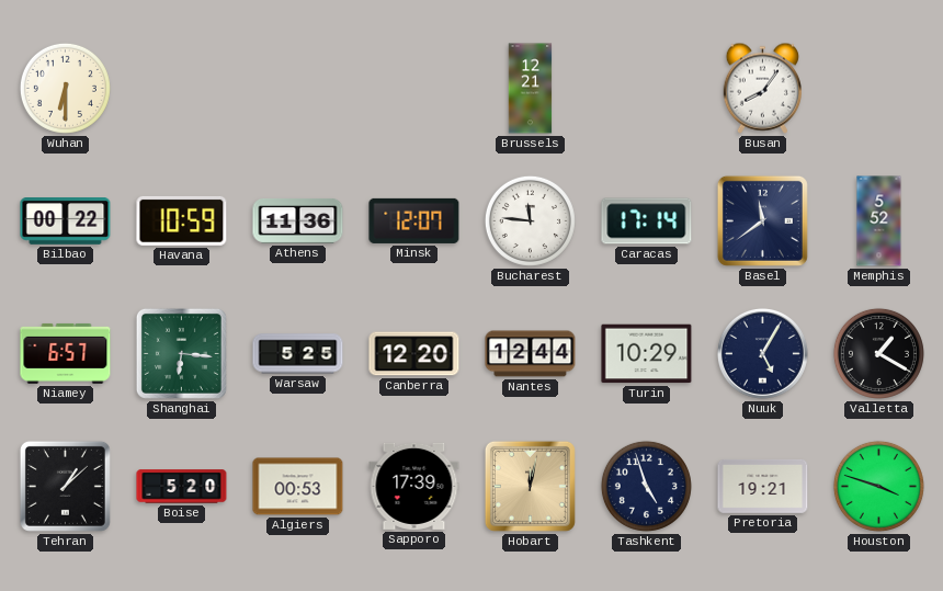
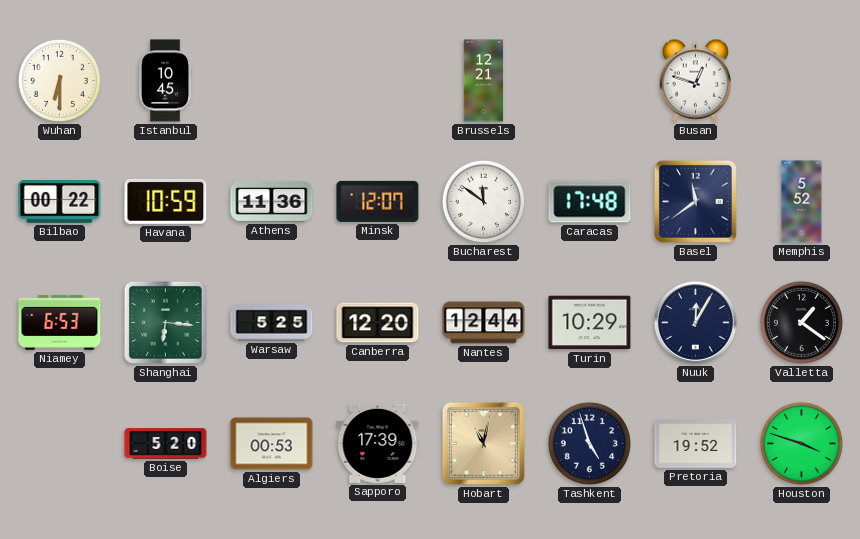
Istanbul: none -> 10:45 (165, 81)
Busan: 8:06 -> 12:48 (695, 80)
Bucharest: 11:46 -> 11:51 (483, 201)
Caracas: 17:14 -> 17:48 (590, 202)
Niamey: 6:57 -> 6:53 (60, 322)
Nuuk: 5:05 -> 12:05 (695, 322)
Valletta: 1:20 -> 1:21 (801, 322)
Tehran: 1:08 -> none (65, 486)
Hobart: 12:02 -> 11:02 (483, 443)
Pretoria: 19:21 -> 19:52 (696, 443)
